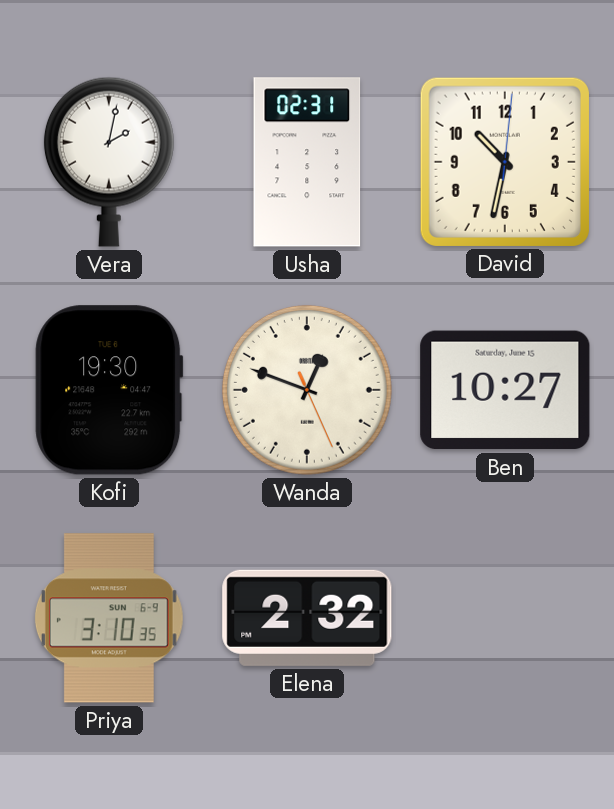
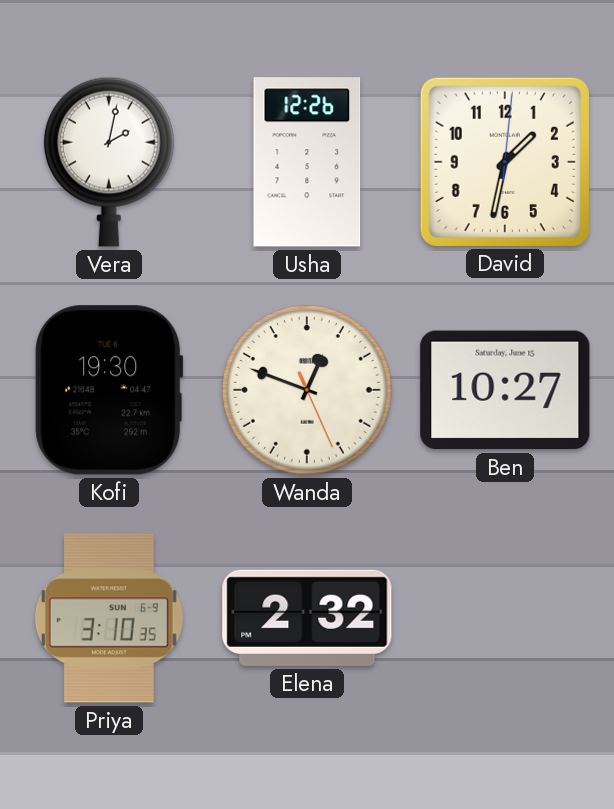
Usha: 02:31 -> 12:26 (307, 162)
David: 10:32 -> 1:32 (505, 162)
